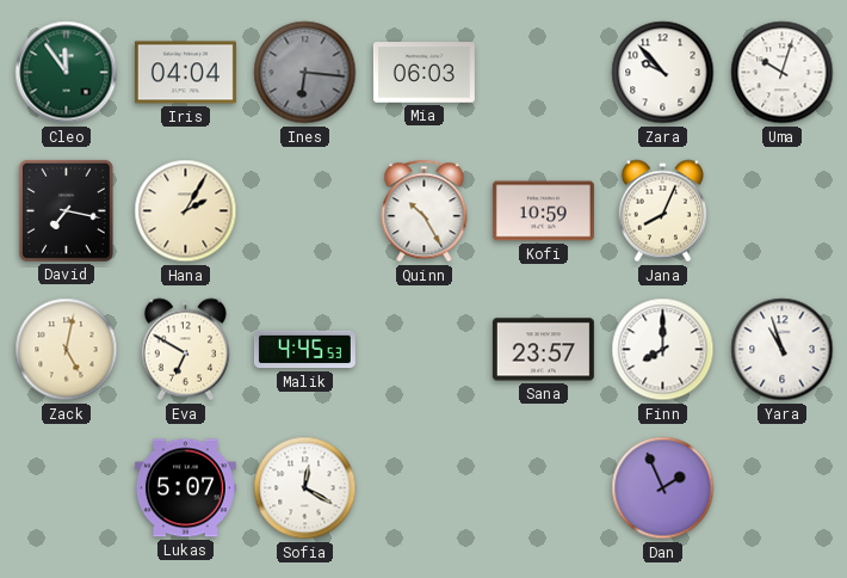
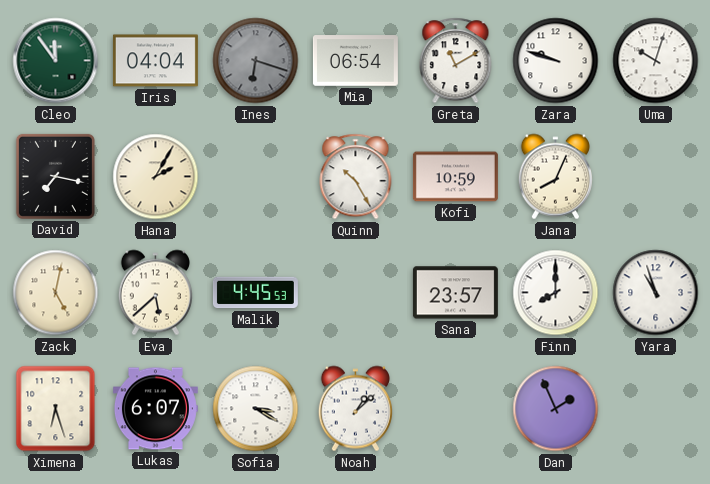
Ines: 6:16 -> 6:18 (256, 61)
Mia: 06:03 -> 06:54 (355, 61)
Greta: none -> 11:10 (456, 61)
Zara: 9:53 -> 9:48 (556, 61)
Eva: 6:50 -> 5:38 (155, 293)
Ximena: none -> 6:27 (56, 409)
Lukas: 5:07 -> 6:07 (155, 409)
Sofia: 12:20 -> 3:20 (256, 409)
Noah: none -> 1:08 (355, 409)
